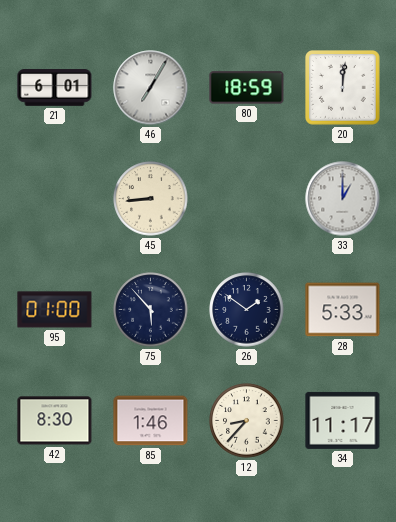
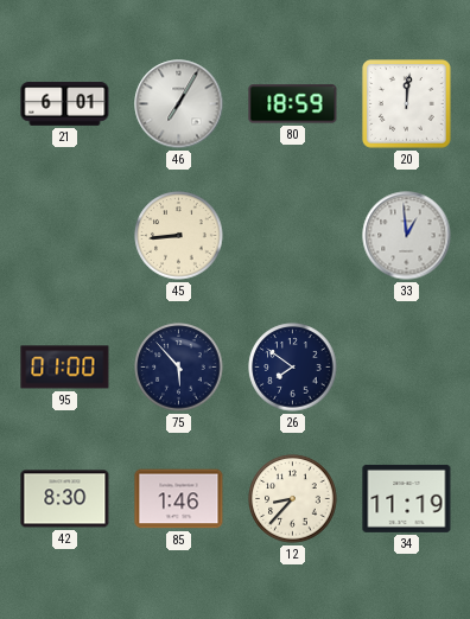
33: 1:00 -> 12:59 (407, 236)
26: 1:51 -> 7:51 (293, 368)
28: 5:33 -> none (343, 310)
34: 11:17 -> 11:19 (407, 498)
